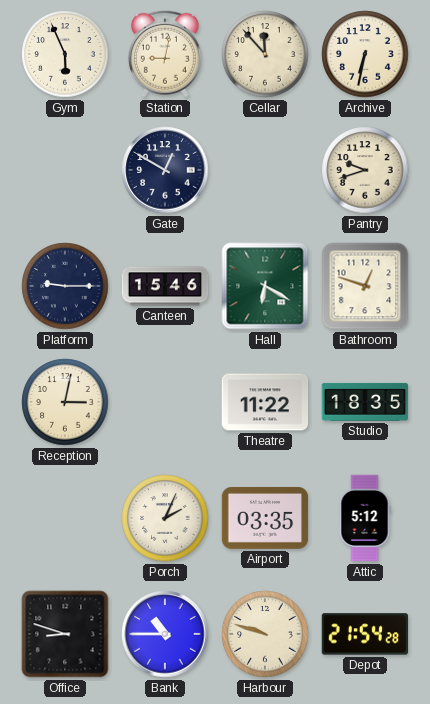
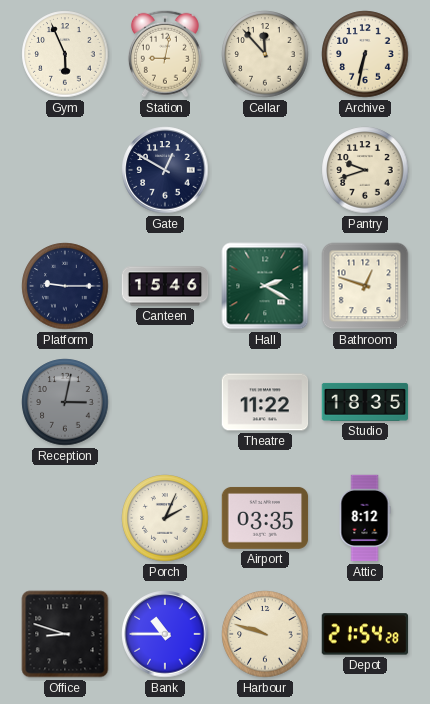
Hall: 6:20 -> 2:20 (265, 286)
Reception dial: cream -> grey (65, 402)
Attic: 5:12 -> 8:12 (365, 518)
